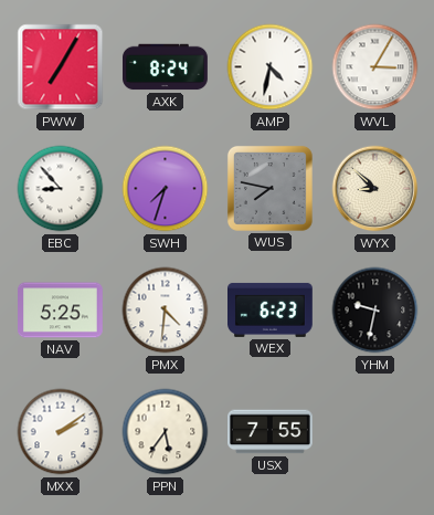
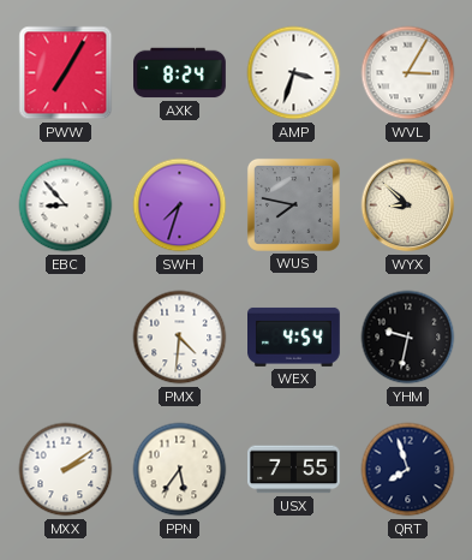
AMP: 4:32 -> 3:33 (294, 73)
NAV: 5:25 -> none (61, 311)
WEX: 6:23 -> 4:54 (294, 336)
QRT: none -> 7:57 (408, 470)
